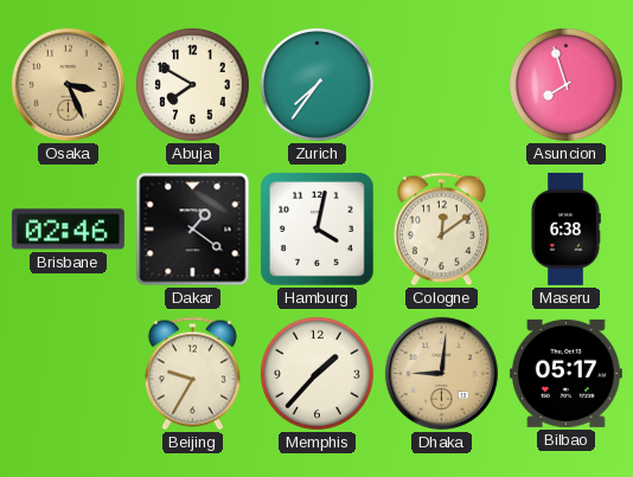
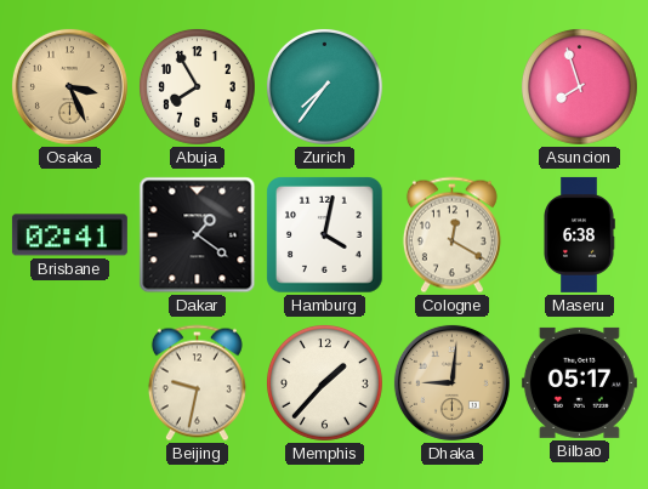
Abuja: 7:50 -> 7:55 (197, 86)
Brisbane: 02:46 -> 02:41 (69, 235)
Cologne: 12:09 -> 12:20 (451, 235)
Beijing: 9:35 -> 9:32 (197, 383)
